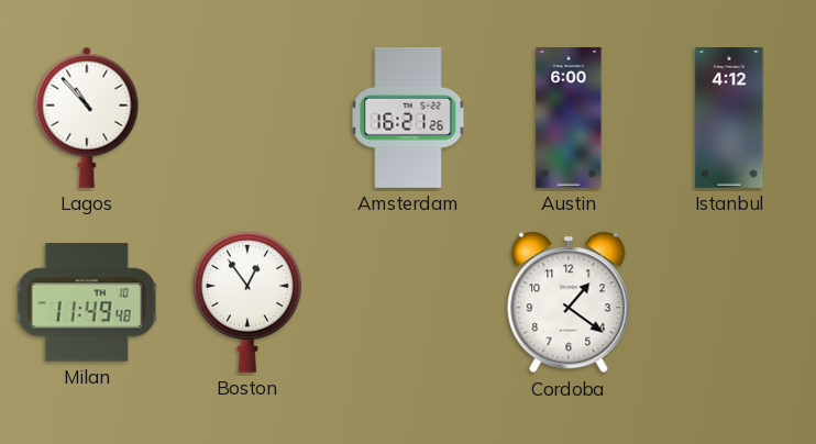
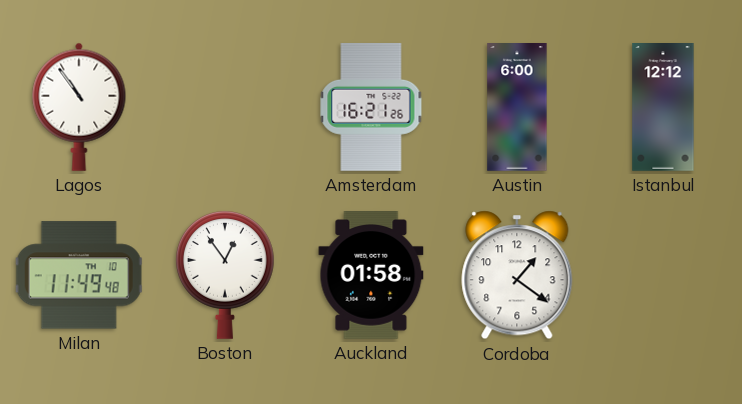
Lagos: 10:53 -> 10:54 (79, 107)
Istanbul: 4:12 -> 12:12 (663, 108)
Auckland: none -> 01:58 (371, 276)
